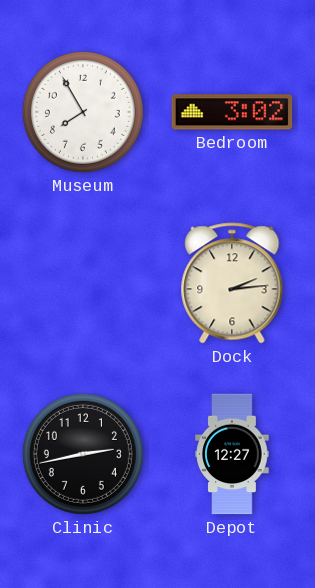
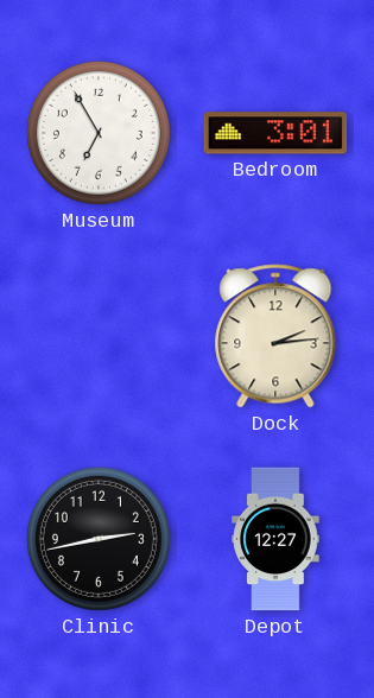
Museum: 7:55 -> 6:55 (99, 133)
Bedroom: 3:02 -> 3:01 (275, 133)
